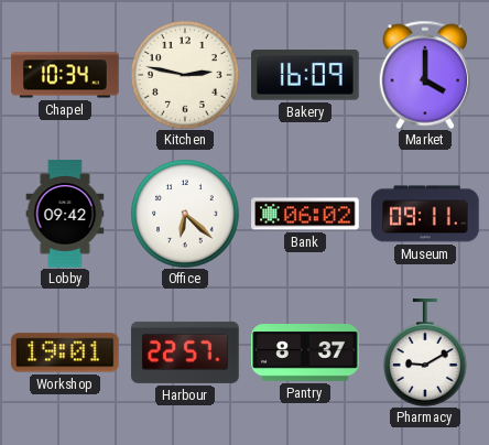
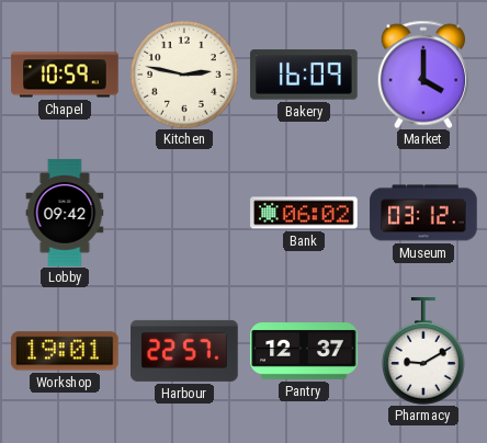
Chapel: 10:34 -> 10:59 (65, 75)
Office: 6:22 -> none (186, 215)
Museum: 09:11 -> 03:12 (423, 213)
Pantry: 8:37 -> 12:37 (304, 352)
